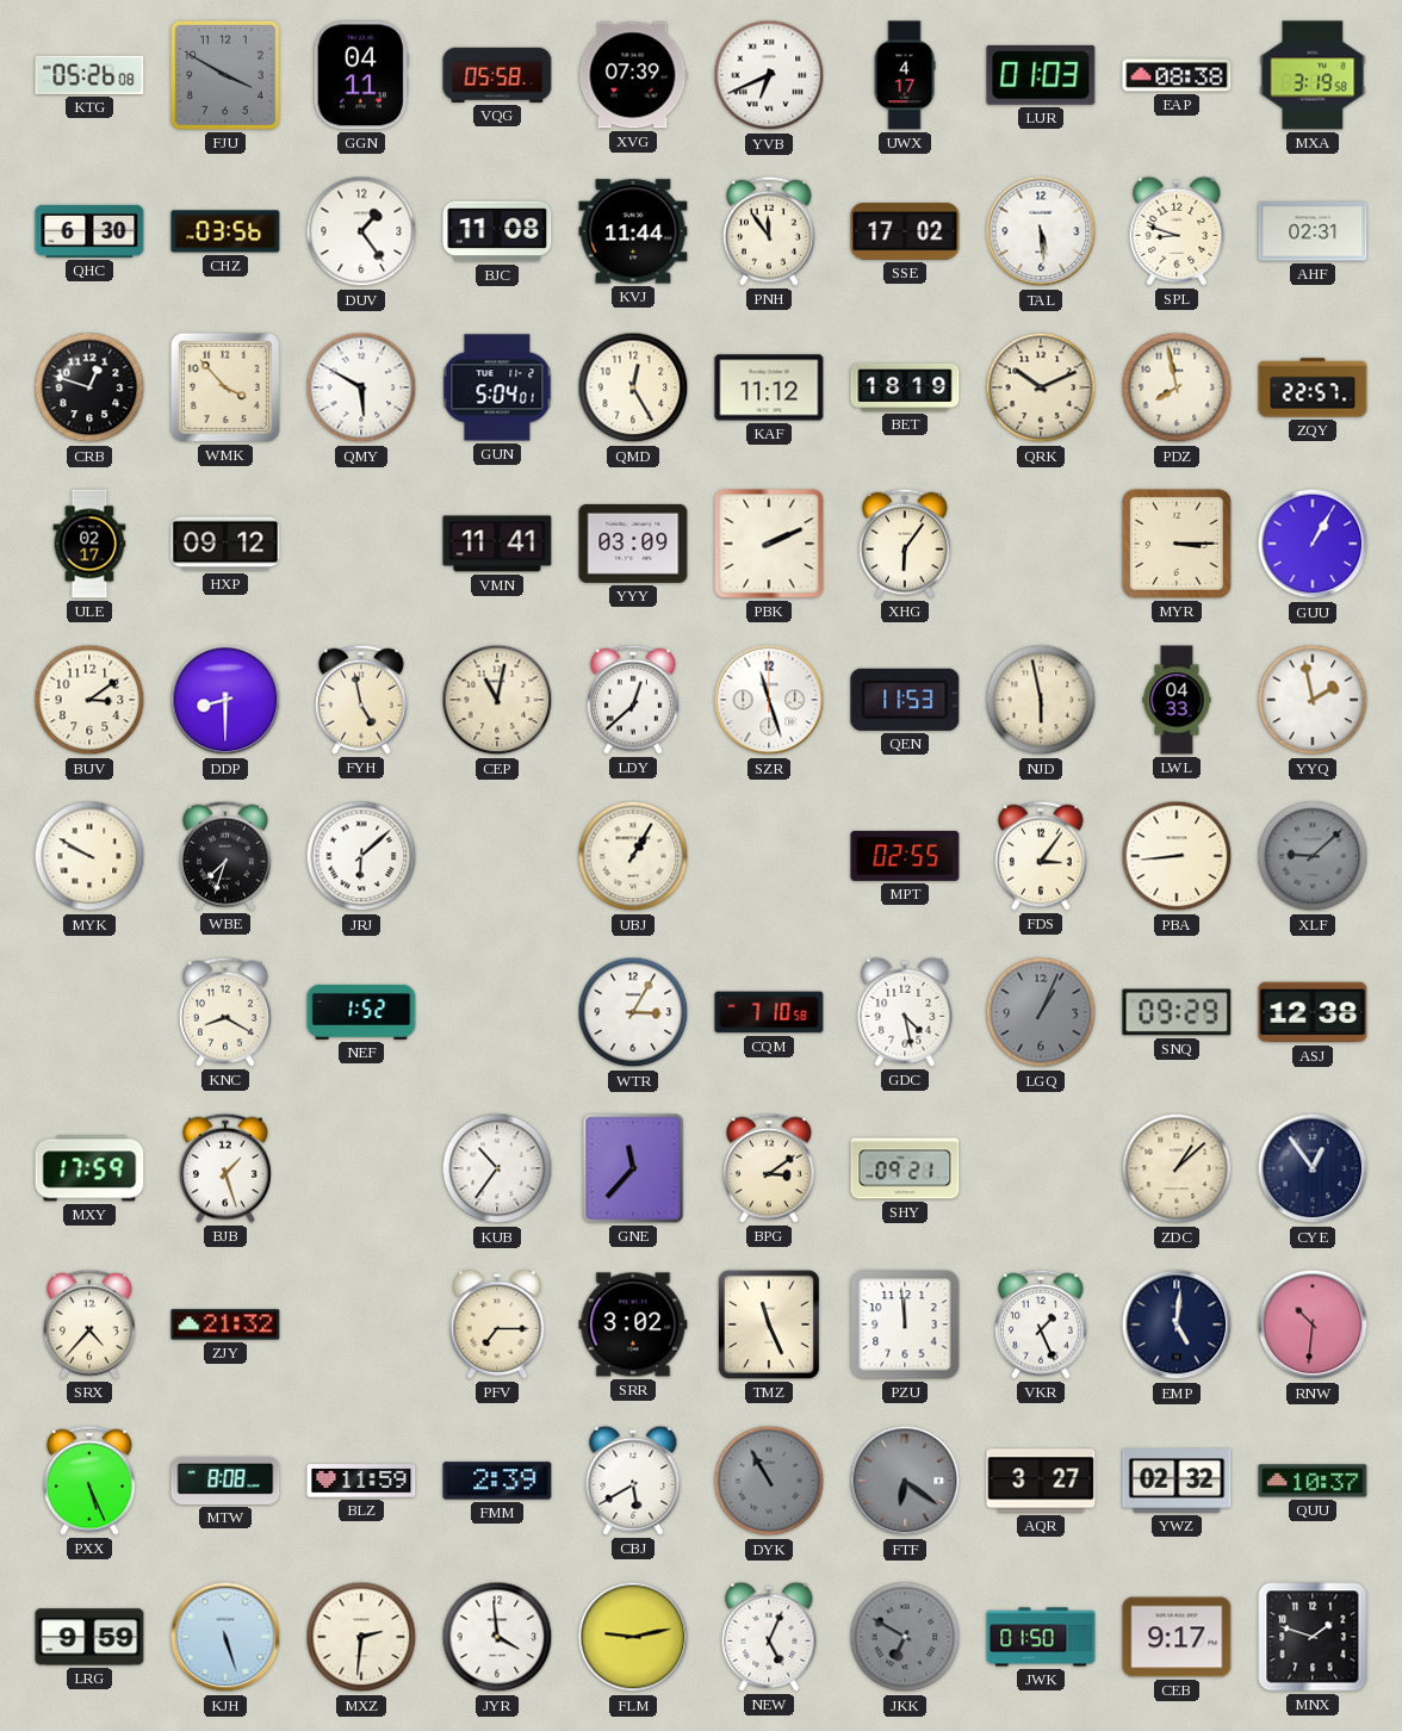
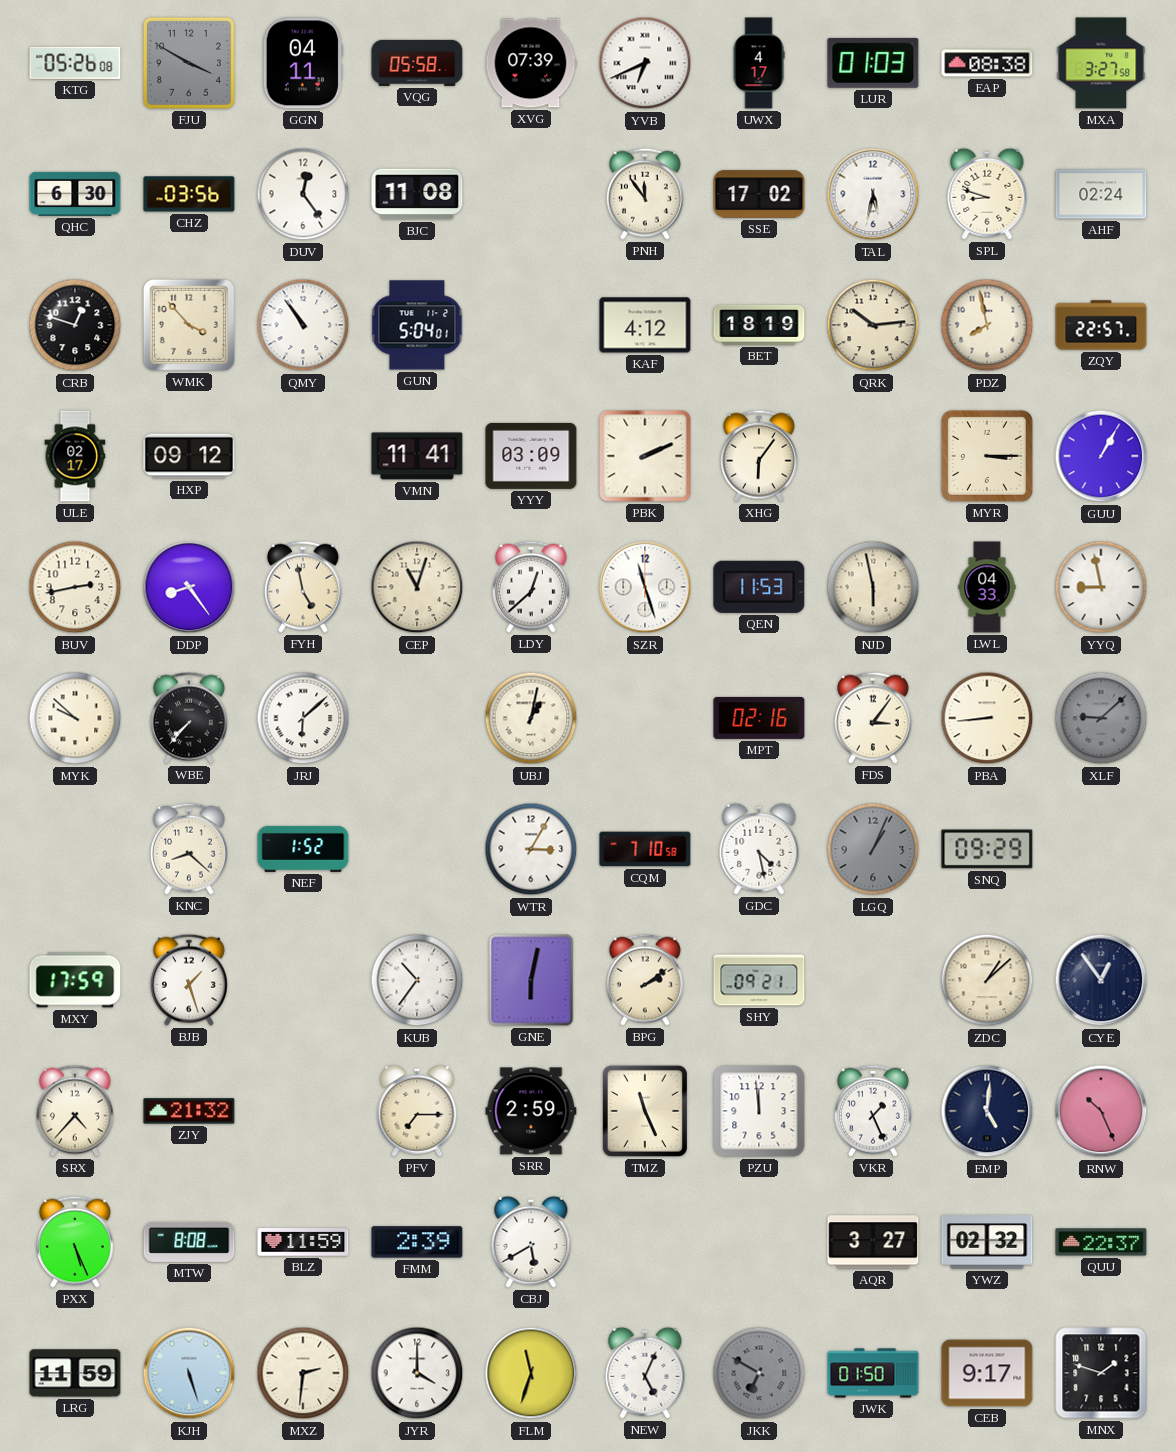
MXA: 3:19 -> 3:27 (1101, 63)
DUV: 1:24 -> 12:24 (303, 194)
KVJ: 11:44 -> none (633, 231)
TAL: 5:29 -> 5:32 (873, 194)
AHF: 02:31 -> 02:24 (1101, 194)
QMY: 5:50 -> 10:54 (303, 325)
QMD: 12:25 -> none (633, 387)
KAF: 11:12 -> 4:12 (645, 325)
QRK: 10:11 -> 10:14 (873, 325)
BUV: 3:09 -> 2:43 (75, 587)
DDP: 8:30 -> 8:24 (189, 587)
CEP: 11:02 -> 11:03 (417, 587)
YYQ: 1:58 -> 8:58 (1101, 587)
MYK: 9:50 -> 9:52 (75, 718)
WBE: 7:33 -> 7:37 (189, 718)
UBJ: 1:05 -> 1:02 (531, 718)
MPT: 02:55 -> 02:16 (759, 718)
KNC: 8:20 -> 8:22 (189, 849)
ASJ: 12:38 -> none (1313, 1012)
GNE: 11:37 -> 6:02 (531, 980)
BPG: 3:09 -> 2:09 (645, 980)
SRR: 3:02 -> 2:59 (531, 1111)
RNW: 10:31 -> 10:26 (1101, 1111)
DYK: 10:55 -> none (769, 1481)
FTF: 6:21 -> none (905, 1481)
QUU: 10:37 -> 22:37 (1101, 1242)
LRG: 9:59 -> 11:59 (75, 1373)
JYR: 3:59 -> 4:00 (417, 1373)
FLM: 9:13 -> 11:33 (531, 1373)
